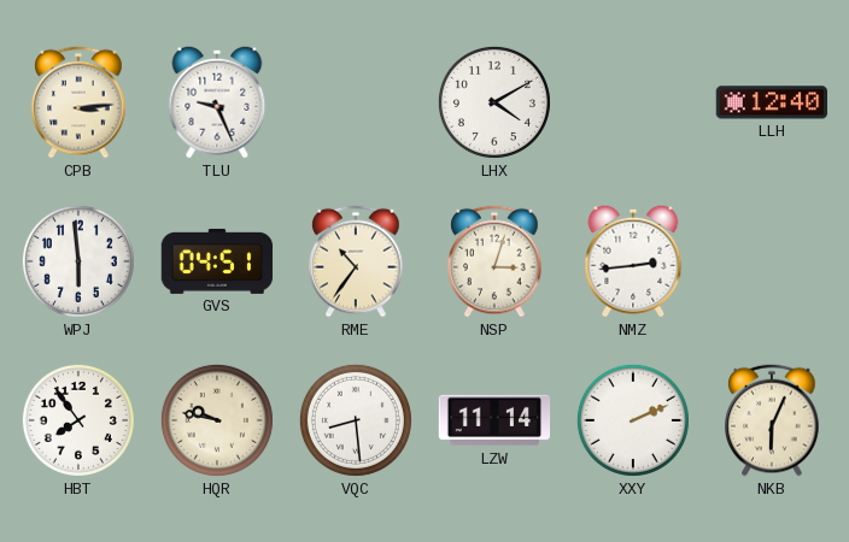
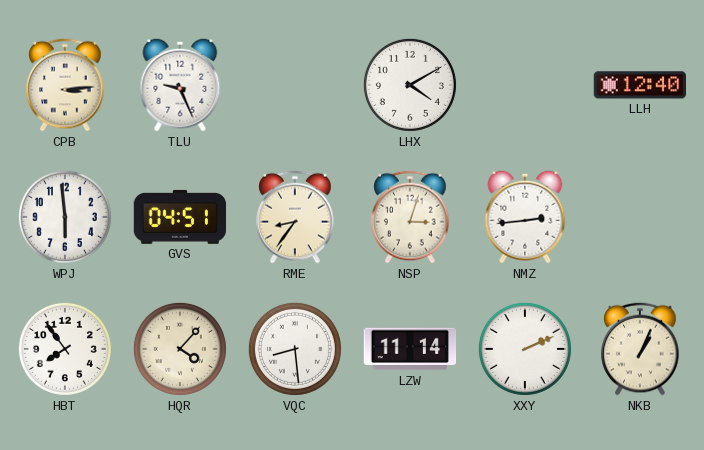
RME: 10:36 -> 8:36 (295, 217)
HQR: 9:47 -> 4:07 (180, 349)
NKB: 6:04 -> 1:04 (640, 349)
